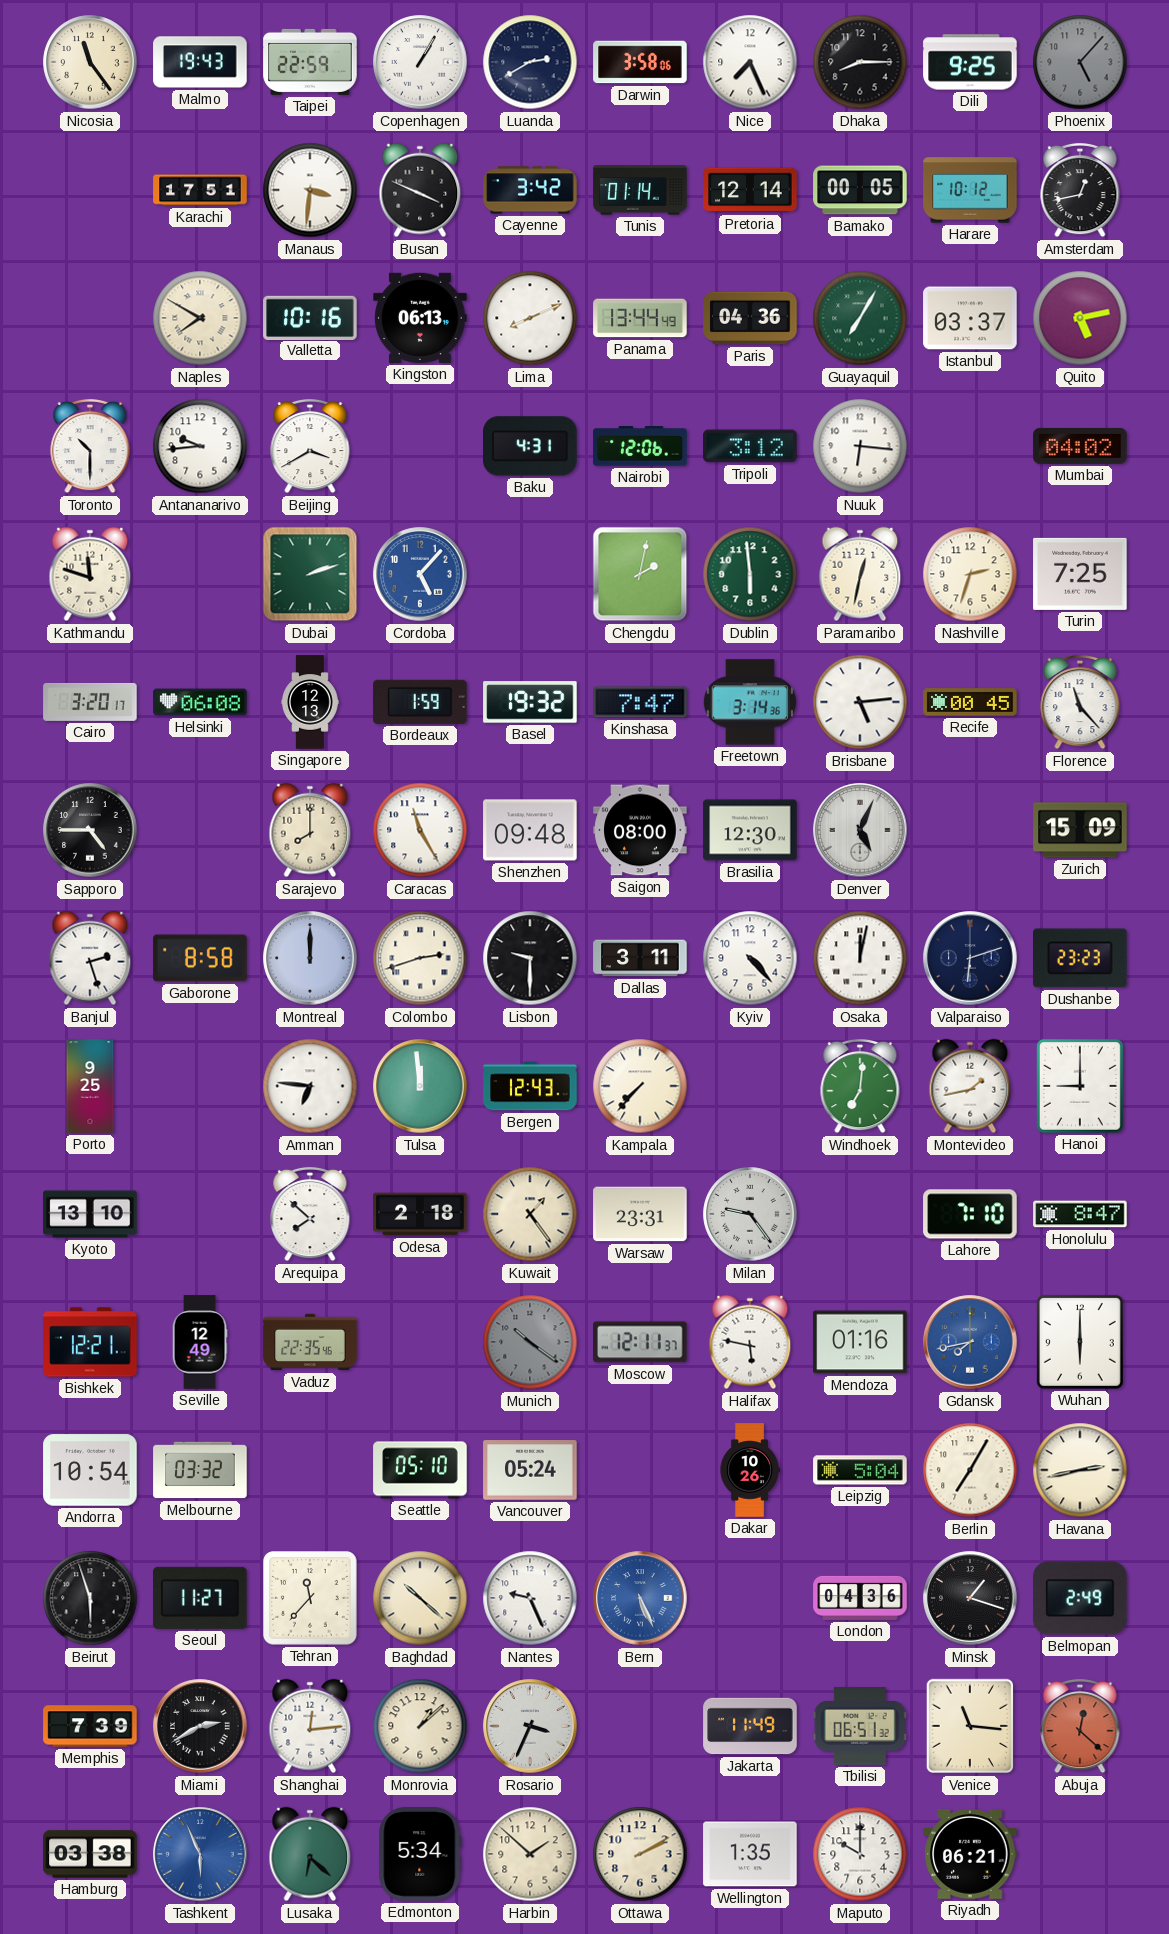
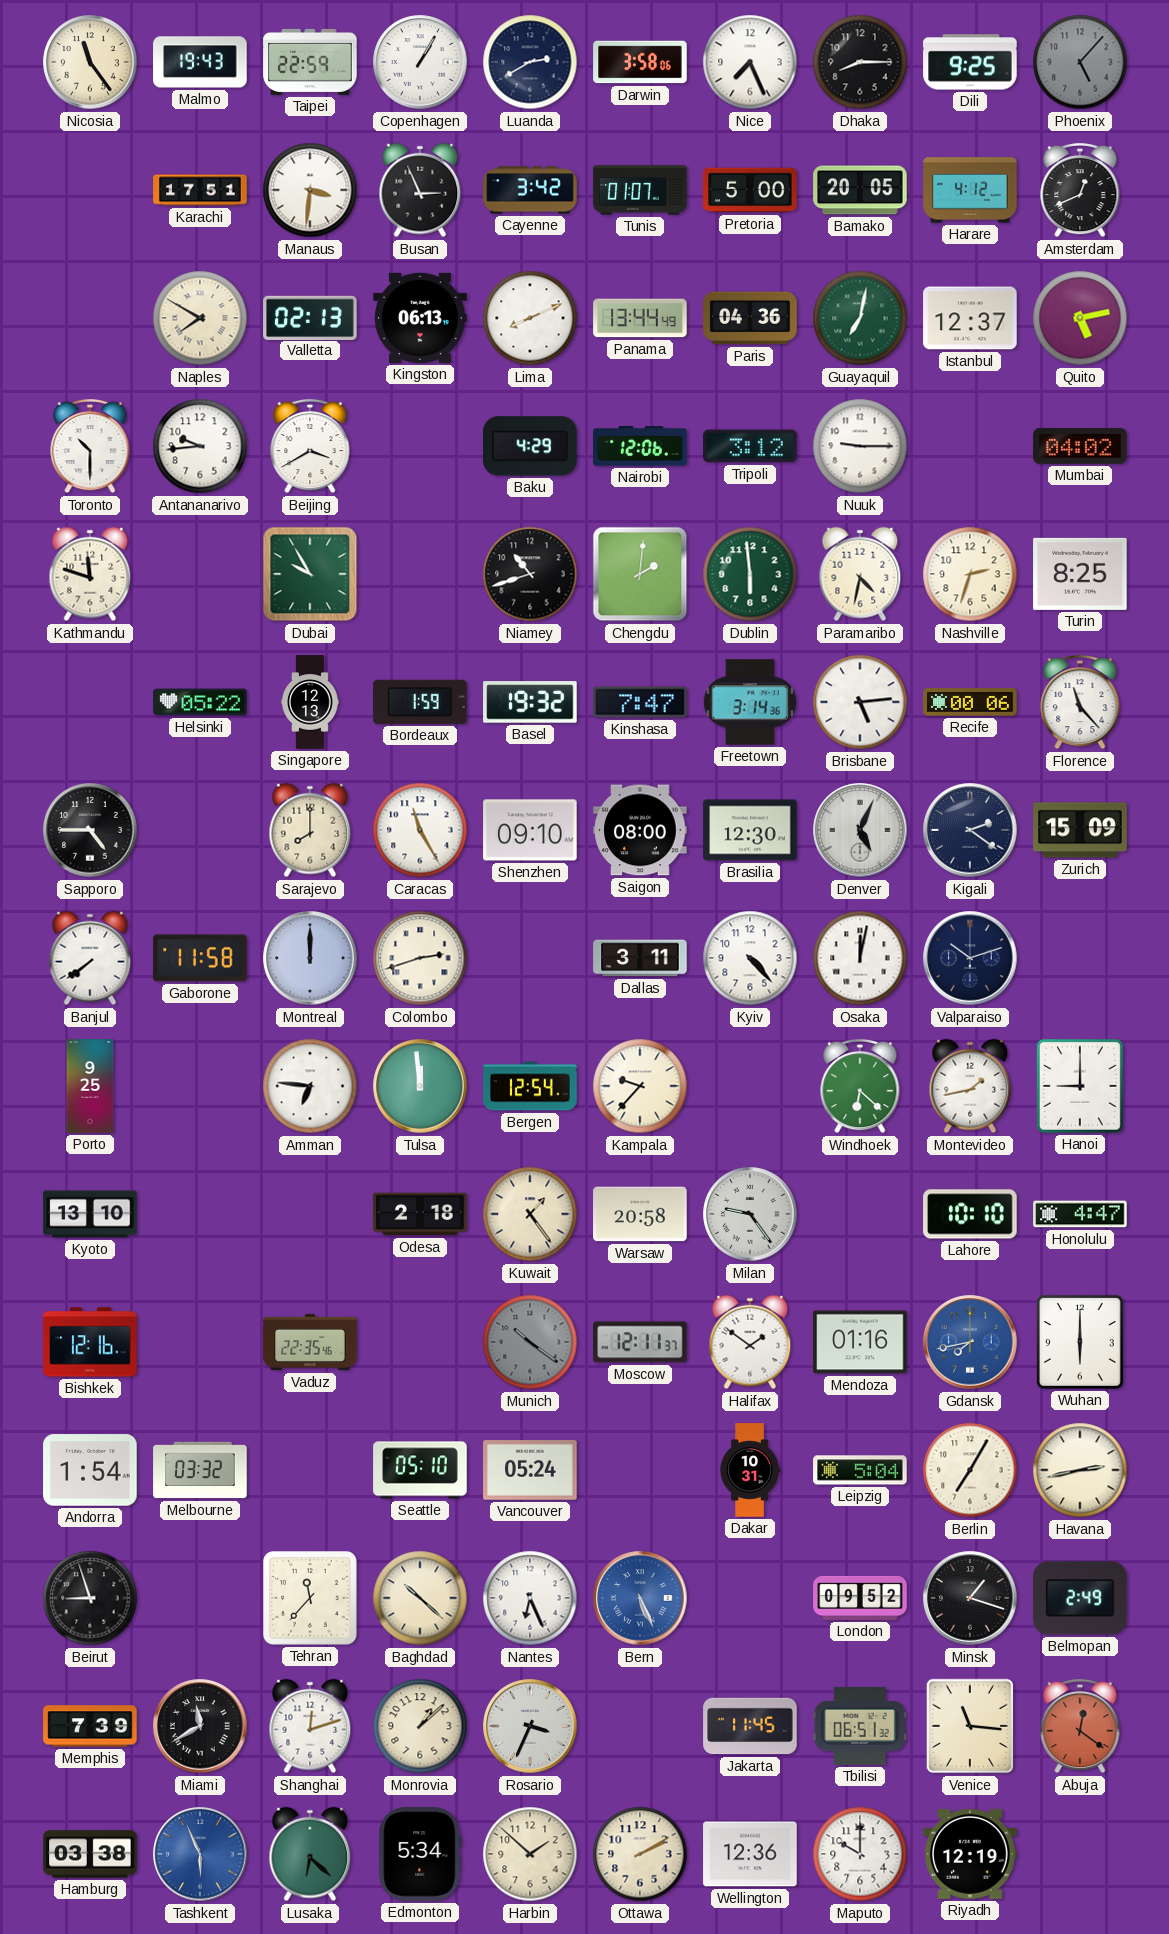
Busan: 3:49 -> 2:56 (420, 190)
Tunis: 01:14 -> 01:07 (640, 190)
Pretoria: 12:14 -> 5:00 (750, 190)
Bamako: 00:05 -> 20:05 (860, 190)
Harare: 10:12 -> 4:12 (970, 190)
Amsterdam: 12:43 -> 12:41 (1080, 190)
Valletta: 10:16 -> 02:13 (310, 317)
Guayaquil: 7:05 -> 7:02 (860, 318)
Istanbul: 03:37 -> 12:37 (970, 318)
Baku: 4:31 -> 4:29 (530, 446)
Nuuk: 6:16 -> 9:15 (860, 446)
Dubai: 2:12 -> 9:55 (310, 574)
Cordoba: 5:07 -> none (420, 574)
Niamey: none -> 10:42 (530, 574)
Chengdu: 2:02 -> 2:01 (640, 574)
Paramaribo: 12:32 -> 4:32 (860, 574)
Turin: 7:25 -> 8:25 (1080, 574)
Cairo: 3:20 -> none (90, 702)
Helsinki: 06:08 -> 05:22 (200, 702)
Recife: 00:45 -> 00:06 (970, 702)
Shenzhen: 09:48 -> 09:10 (530, 830)
Kigali: none -> 2:21 (970, 830)
Banjul: 2:27 -> 7:39 (90, 958)
Gaborone: 8:58 -> 11:58 (200, 958)
Lisbon: 9:30 -> none (530, 958)
Valparaiso: 6:12 -> 10:12 (970, 958)
Dushanbe: 23:23 -> none (1080, 958)
Bergen: 12:43 -> 12:54 (530, 1086)
Kampala: 7:37 -> 9:37 (640, 1086)
Windhoek: 7:01 -> 6:22 (860, 1086)
Arequipa: 7:52 -> none (310, 1214)
Warsaw: 23:31 -> 20:58 (640, 1214)
Lahore: 7:10 -> 10:10 (970, 1214)
Honolulu: 8:47 -> 4:47 (1080, 1214)
Bishkek: 12:21 -> 12:16 (90, 1342)
Seville: 12:49 -> none (200, 1342)
Halifax: 5:47 -> 1:51 (750, 1342)
Andorra: 10:54 -> 1:54 (90, 1470)
Dakar: 10:26 -> 10:31 (750, 1470)
Beirut: 5:57 -> 8:57 (90, 1598)
Seoul: 11:27 -> none (200, 1598)
Nantes: 9:26 -> 6:26 (530, 1598)
London: 04:36 -> 09:52 (860, 1598)
Miami: 2:40 -> 11:40 (200, 1726)
Shanghai: 12:14 -> 12:12 (310, 1726)
Jakarta: 11:49 -> 11:45 (750, 1726)
Abuja: 12:22 -> 12:21 (1080, 1726)
Wellington: 1:35 -> 12:36 (750, 1854)
Riyadh: 06:21 -> 12:19 (970, 1854)
